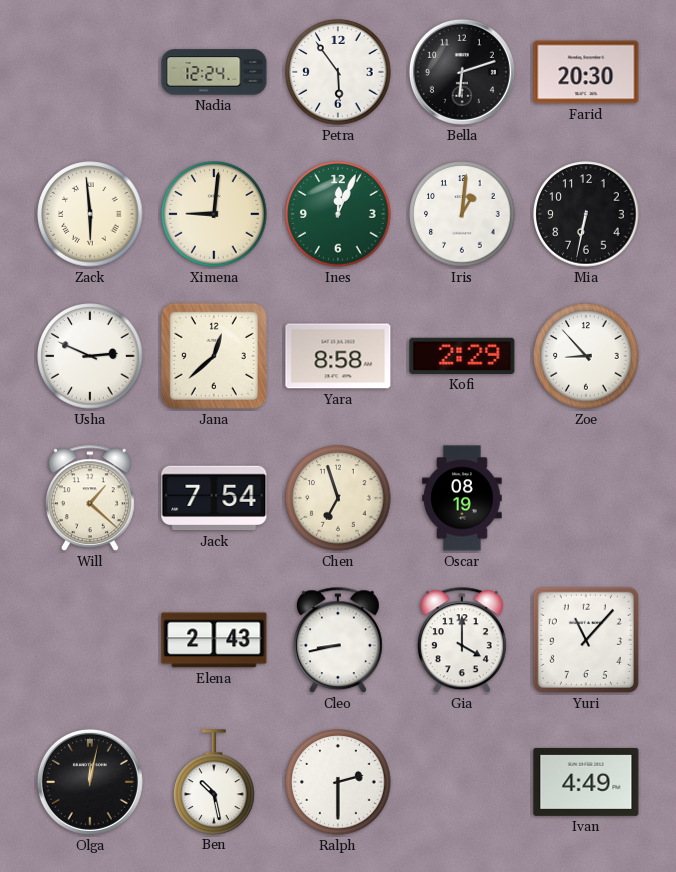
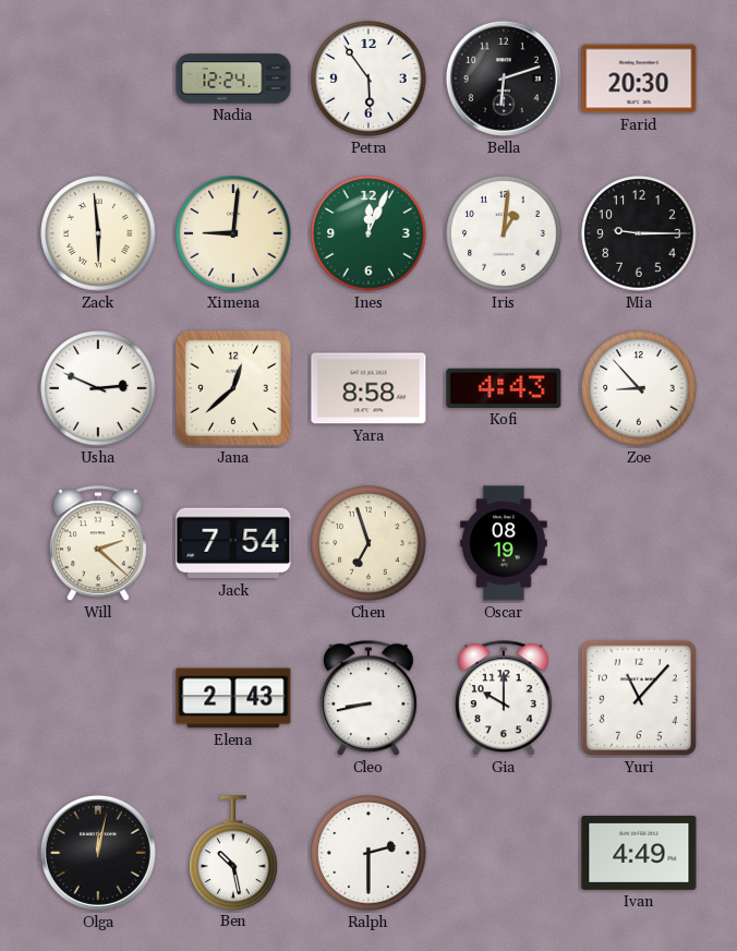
Mia: 6:32 -> 9:15 (639, 233)
Kofi: 2:29 -> 4:43 (504, 388)
Will: 1:22 -> 2:22 (98, 544)
Gia: 4:00 -> 10:00 (504, 699)
